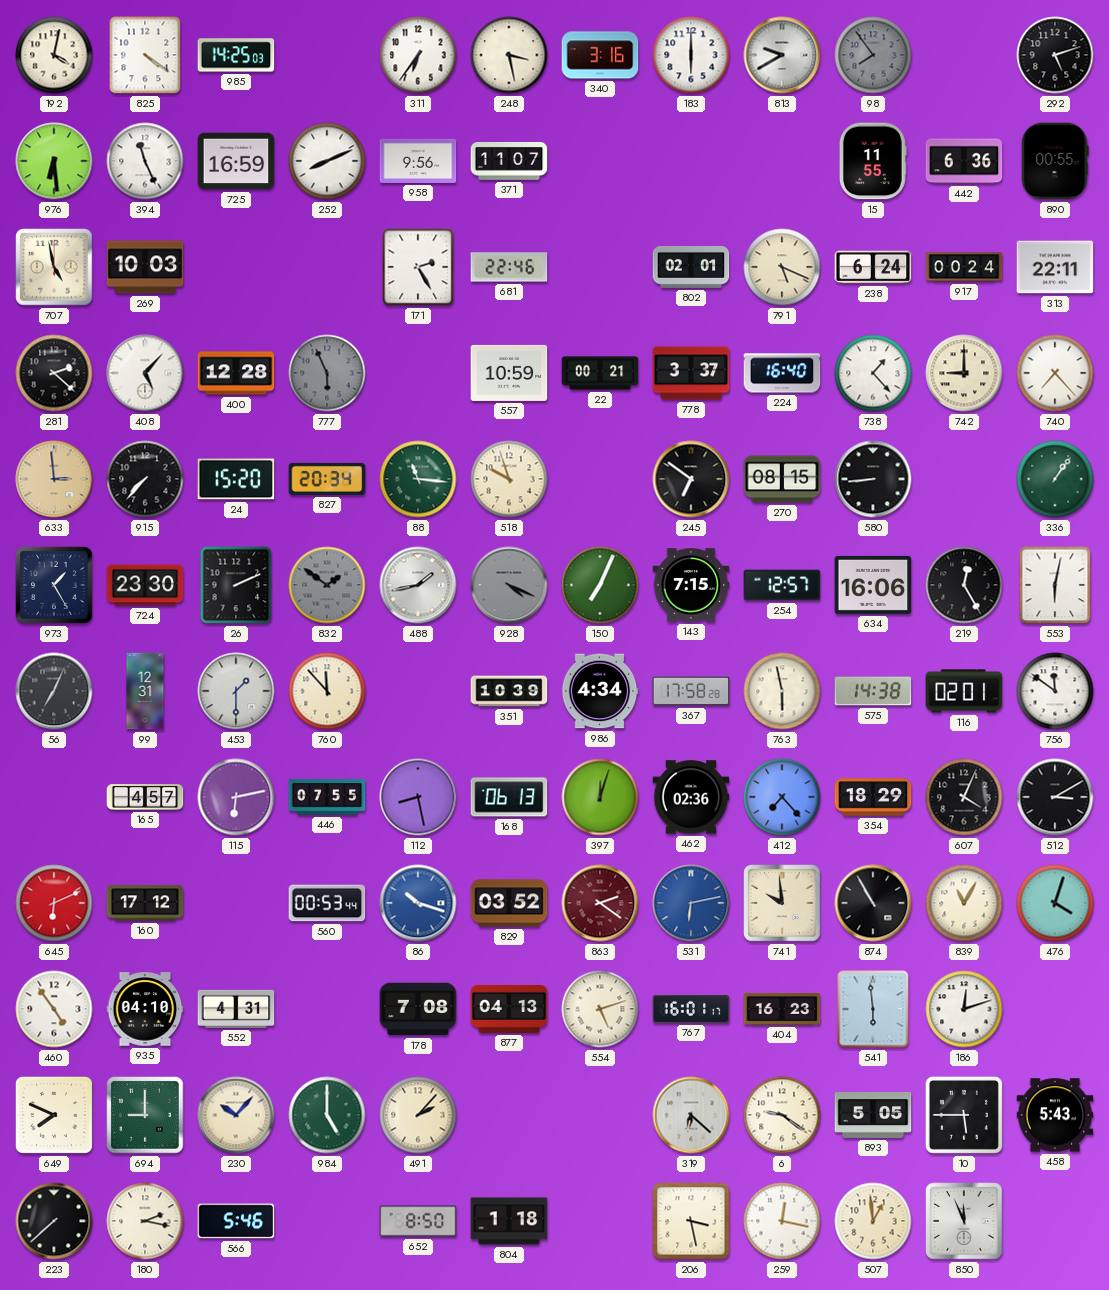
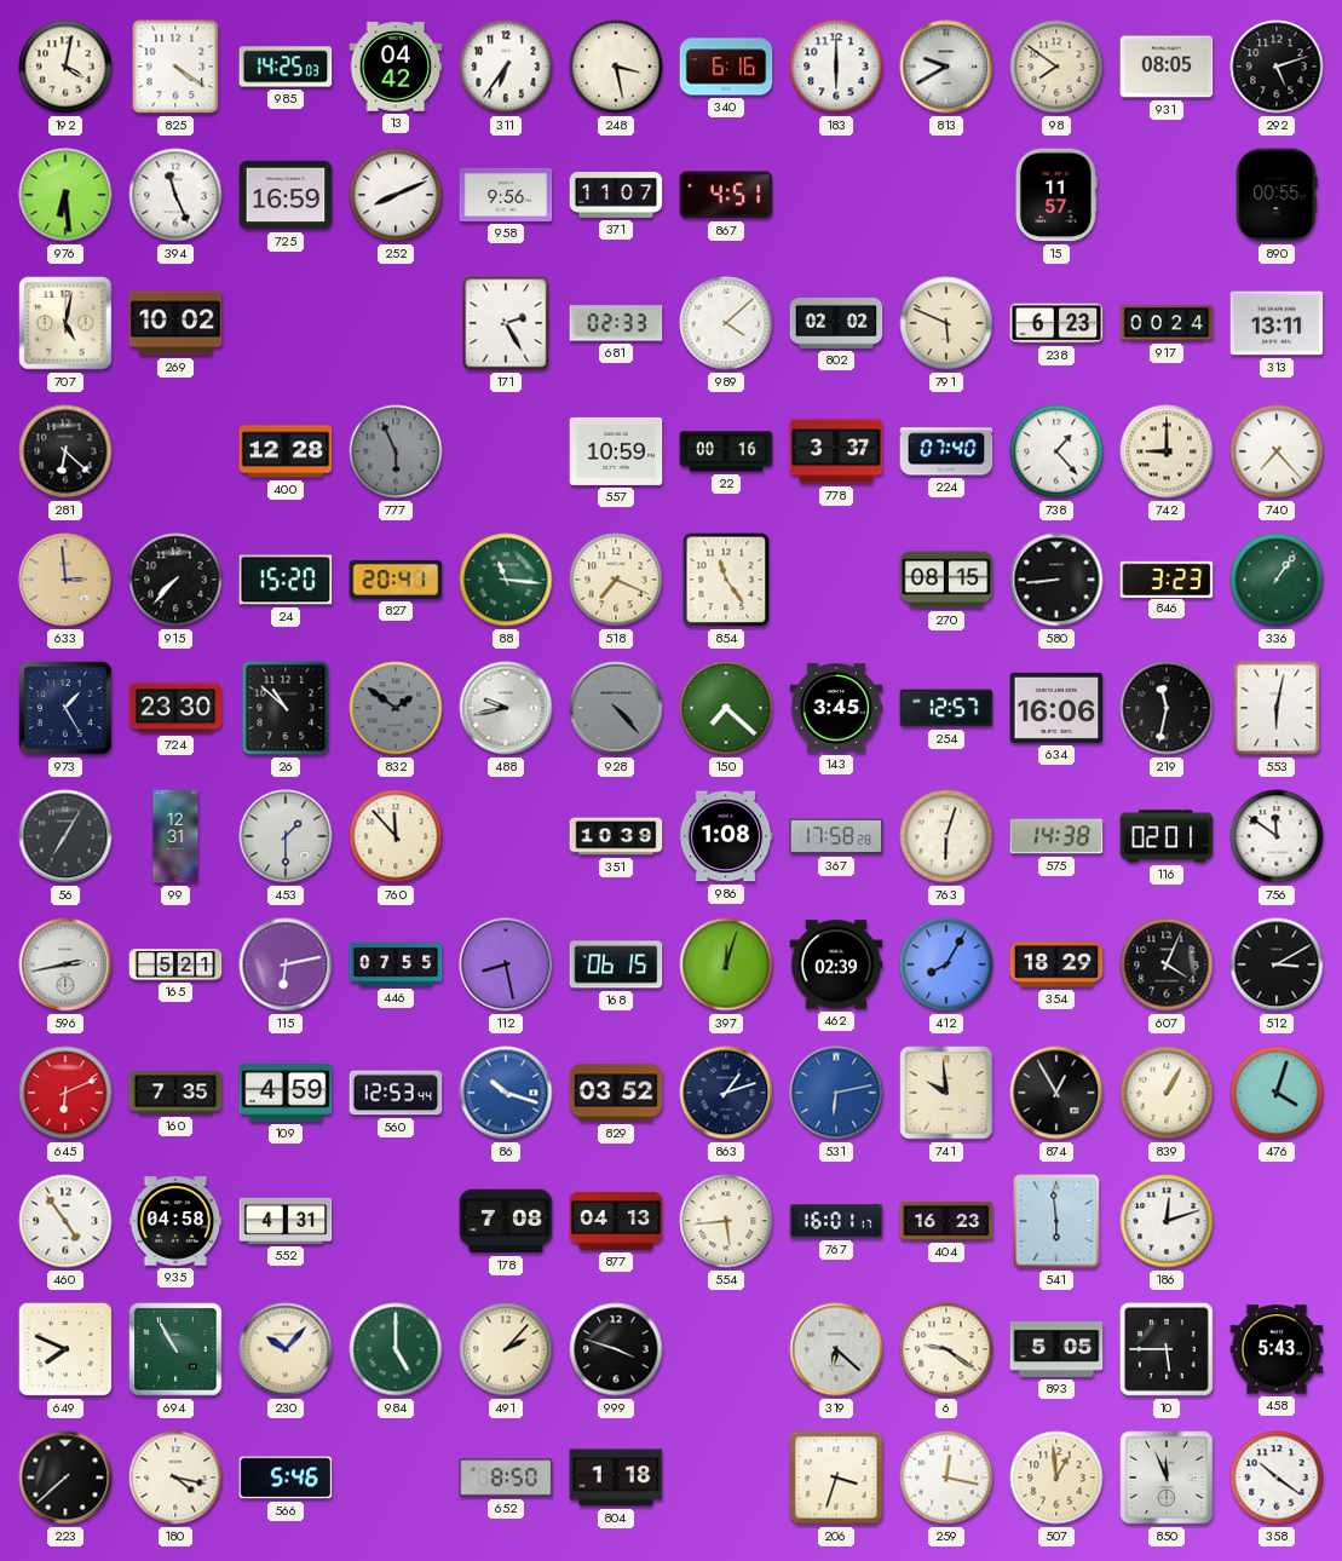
13: none -> 04:42 (396, 67)
340: 3:16 -> 6:16 (726, 67)
98: 7:54 -> 7:51 (1056, 67)
98 dial: grey -> cream (1056, 67)
931: none -> 08:05 (1167, 67)
867: none -> 4:51 (726, 195)
15: 11:55 -> 11:57 (1058, 195)
442: 6:36 -> none (964, 161)
707: 4:58 -> 5:02 (65, 323)
269: 10:03 -> 10:02 (175, 323)
681: 22:46 -> 02:33 (616, 323)
989: none -> 4:08 (726, 323)
802: 02:01 -> 02:02 (836, 323)
791: 5:19 -> 5:49 (946, 323)
238: 6:24 -> 6:23 (1056, 323)
313: 22:11 -> 13:11 (1277, 323)
281: 2:22 -> 6:22 (65, 451)
408: 5:07 -> none (145, 373)
22: 00:21 -> 00:16 (726, 451)
224: 16:40 -> 07:40 (946, 451)
827: 20:34 -> 20:41 (396, 580)
518: 9:57 -> 7:19 (616, 580)
854: none -> 11:24 (726, 580)
245: 6:51 -> none (691, 479)
846: none -> 3:23 (1167, 578)
26: 2:11 -> 10:52 (286, 708)
488: 1:43 -> 9:43 (506, 708)
928: 4:19 -> 4:23 (616, 708)
150: 7:04 -> 7:22 (726, 708)
143: 7:15 -> 3:45 (836, 708)
219: 12:25 -> 11:32 (1167, 708)
56: 7:04 -> 7:05 (65, 836)
986: 4:34 -> 1:08 (726, 836)
763: 5:58 -> 6:03 (946, 836)
596: none -> 2:43 (65, 964)
165: 4:57 -> 5:21 (175, 964)
168: 06:13 -> 06:15 (616, 964)
462: 02:36 -> 02:39 (836, 964)
412: 7:23 -> 8:05 (946, 964)
160: 17:12 -> 7:35 (175, 1093)
109: none -> 4:59 (286, 1094)
560: 00:53 -> 12:53 (396, 1093)
863: 2:21 -> 1:12 (726, 1093)
863 dial: burgundy -> navy (726, 1093)
874: 10:55 -> 12:55 (1056, 1093)
839: 11:05 -> 1:05 (1167, 1093)
935: 04:10 -> 04:58 (175, 1221)
554: 5:12 -> 5:44 (726, 1221)
694: 9:00 -> 10:55 (175, 1349)
999: none -> 3:48 (616, 1349)
180: 2:17 -> 4:17 (175, 1478)
206: 3:28 -> 3:33 (836, 1478)
358: none -> 10:21 (1277, 1478)
